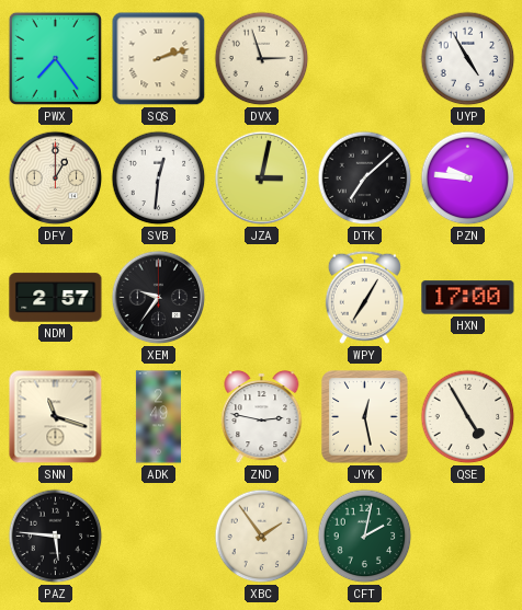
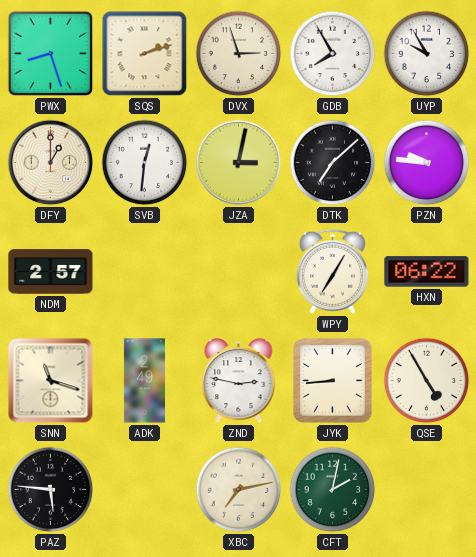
PWX: 7:24 -> 8:27 (50, 53)
GDB: none -> 7:55 (333, 54)
UYP: 4:55 -> 9:55 (427, 54)
XEM: 9:36 -> none (159, 298)
HXN: 17:00 -> 06:22 (427, 272)
JYK: 12:28 -> 8:44 (333, 381)
XBC: 1:54 -> 7:13 (239, 490)
